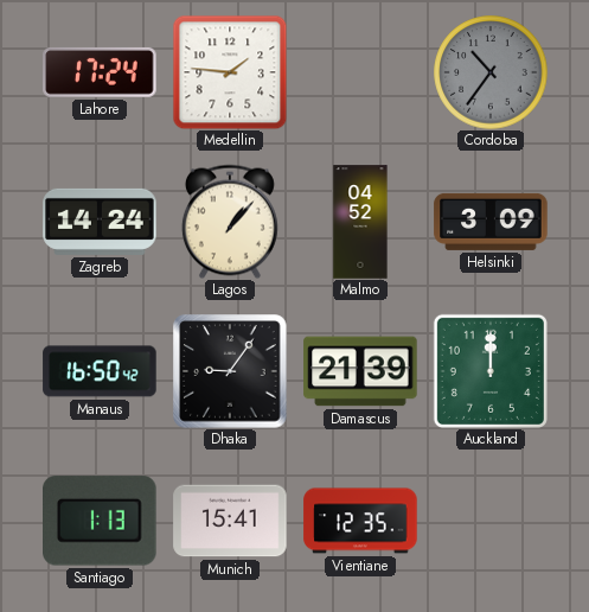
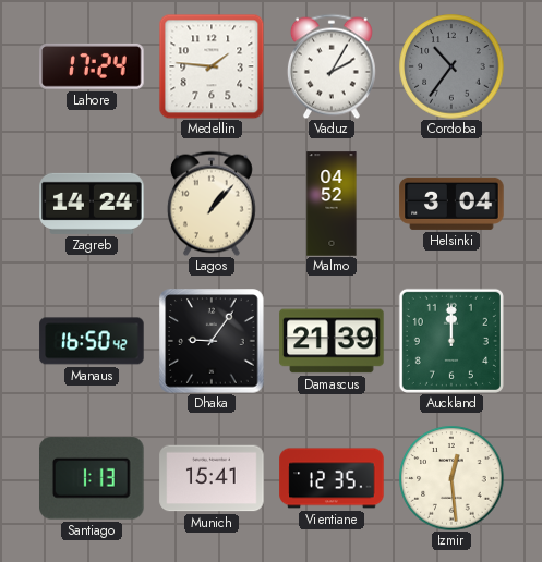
Vaduz: none -> 2:05 (332, 66)
Helsinki: 3:09 -> 3:04 (451, 204)
Izmir: none -> 12:29 (451, 478)
